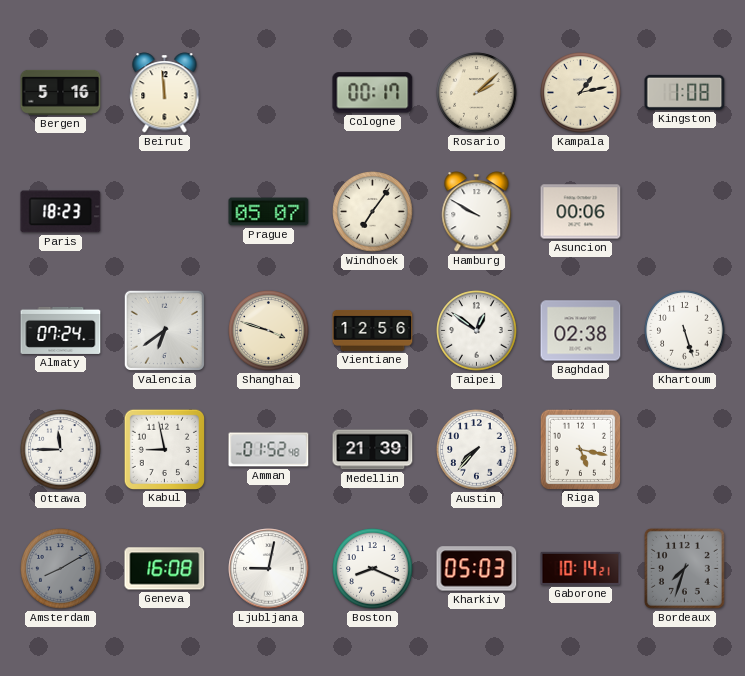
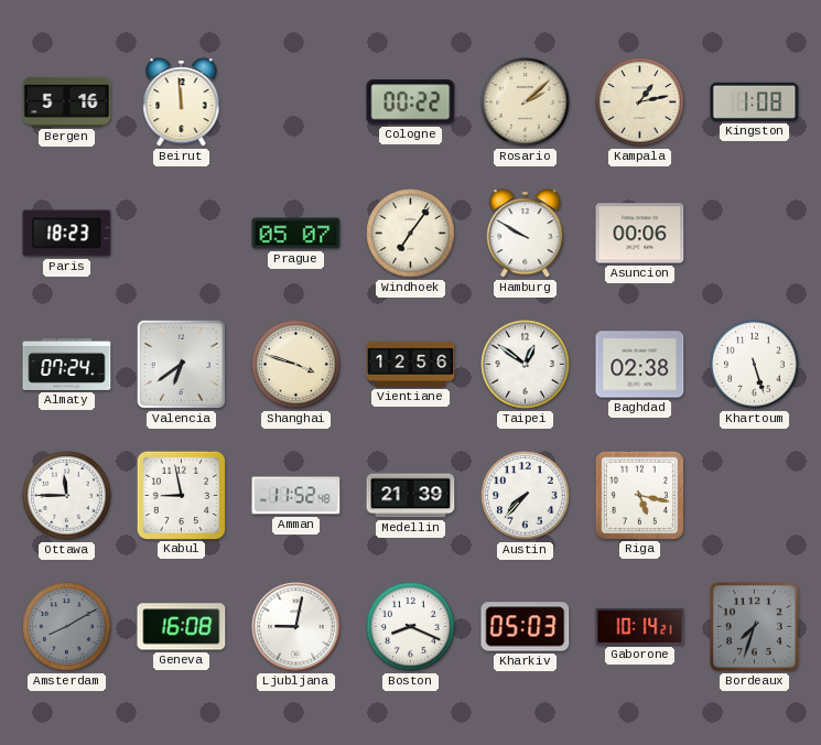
Cologne: 00:17 -> 00:22 (411, 102)
Amman: 01:52 -> 11:52 (296, 496)
